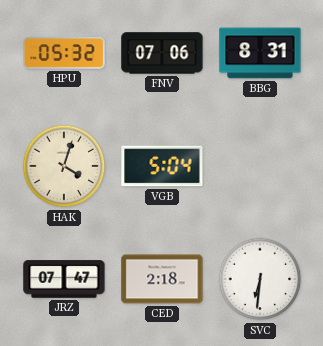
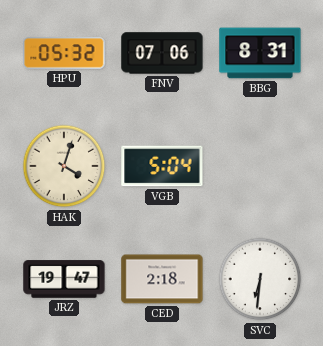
JRZ: 07:47 -> 19:47 (64, 279)
